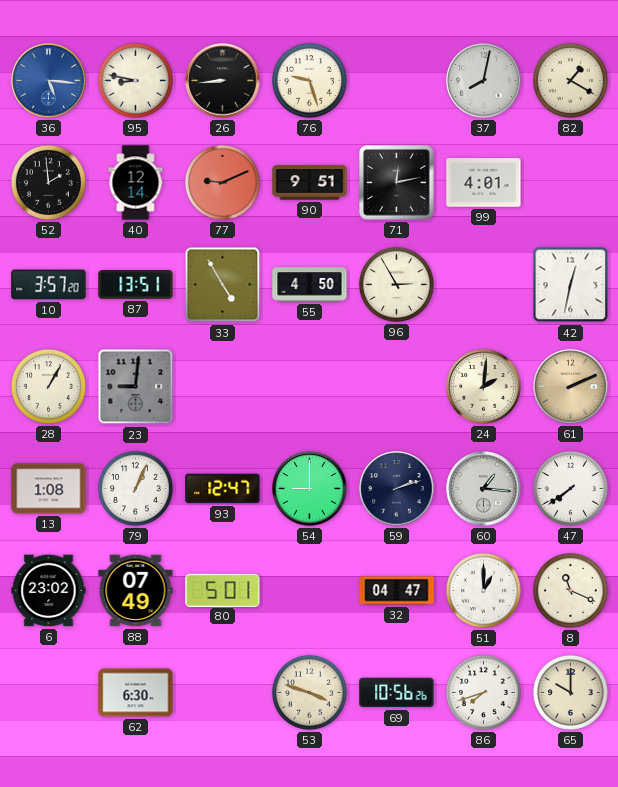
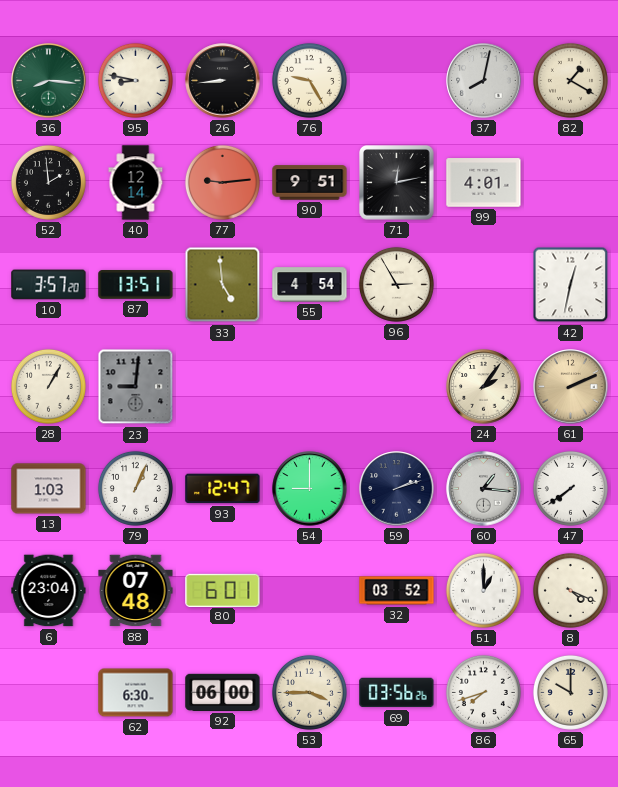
36: 5:16 -> 8:16 (49, 81)
36 dial: blue -> green (49, 81)
76: 9:27 -> 9:25 (309, 80)
77: 9:11 -> 9:14 (222, 182)
33: 4:55 -> 4:59 (223, 285)
55: 4:50 -> 4:54 (310, 285)
24: 2:01 -> 2:06 (484, 387)
13: 1:08 -> 1:03 (49, 489)
6: 23:02 -> 23:04 (49, 591)
88: 07:49 -> 07:48 (136, 591)
80: 5:01 -> 6:01 (223, 590)
32: 04:47 -> 03:52 (397, 591)
8: 11:19 -> 4:19 (570, 590)
92: none -> 06:00 (223, 692)
53: 3:48 -> 3:45 (309, 692)
69: 10:56 -> 03:56 (397, 693)
